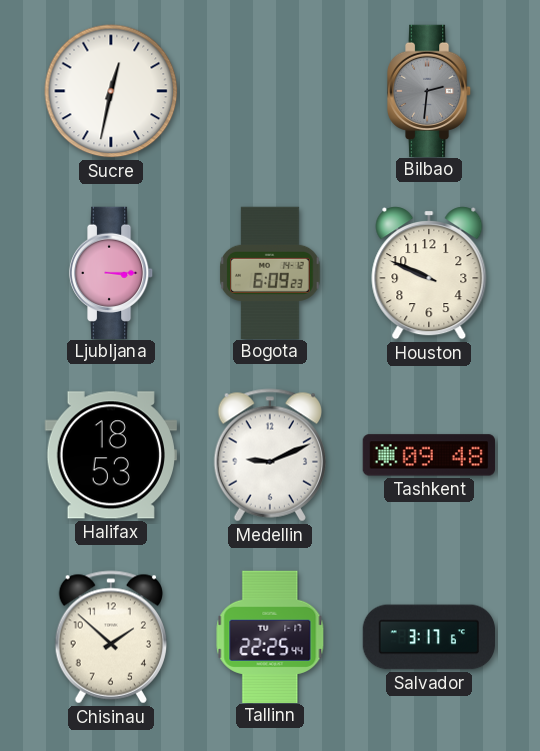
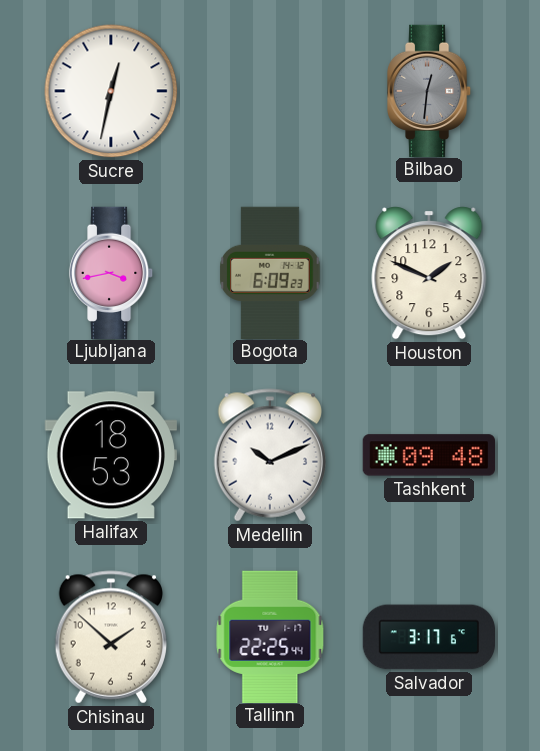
Bilbao: 2:31 -> 12:31 (429, 90)
Ljubljana: 3:15 -> 3:43 (111, 272)
Houston: 9:49 -> 1:49 (429, 274)
Medellin: 9:11 -> 10:11 (269, 455)
